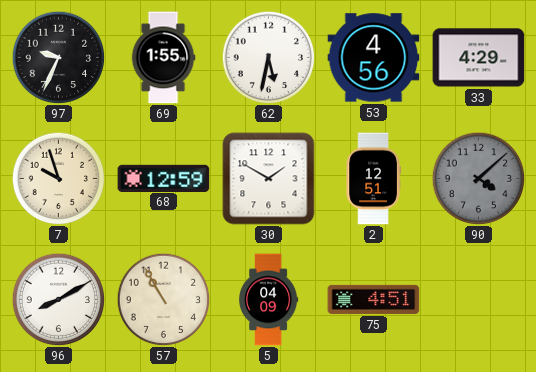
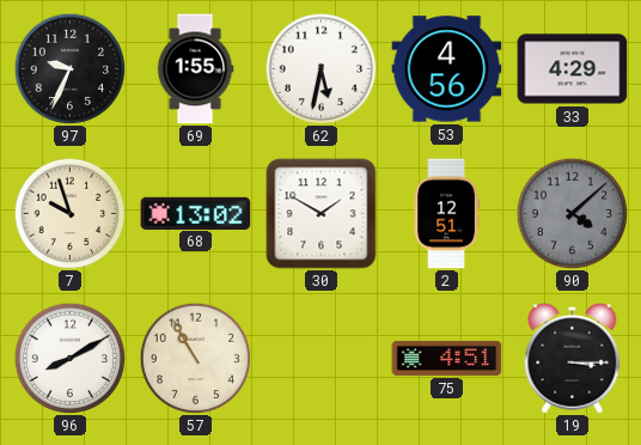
68: 12:59 -> 13:02 (196, 213)
5: 04:09 -> none (269, 300)
19: none -> 3:15 (573, 358)
